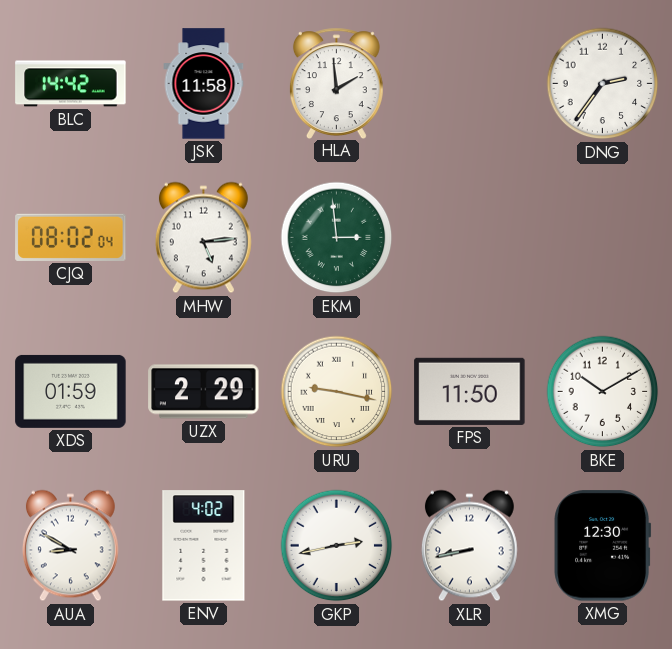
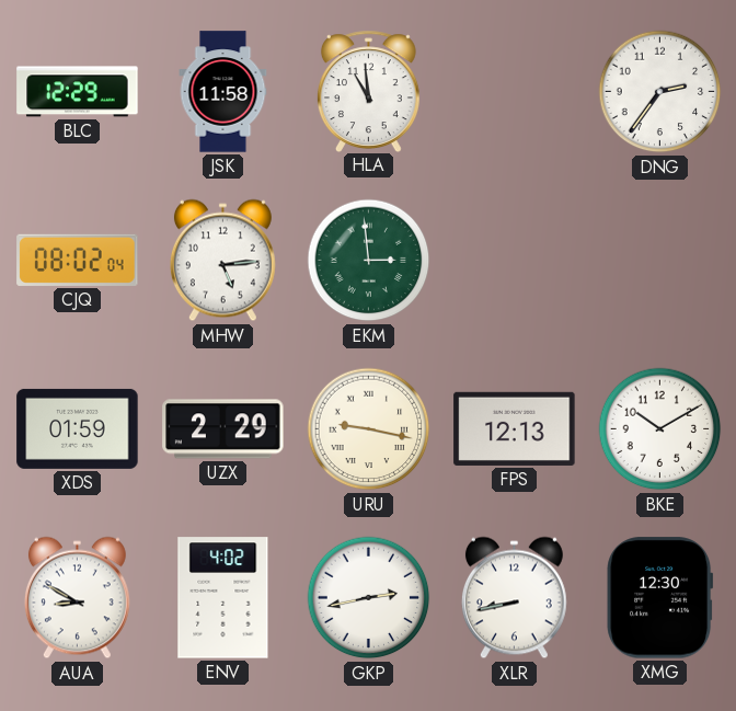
BLC: 14:42 -> 12:29 (78, 92)
HLA: 1:59 -> 10:59 (368, 91)
FPS: 11:50 -> 12:13 (515, 428)
